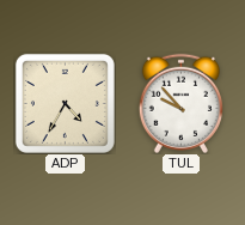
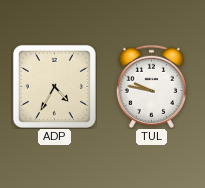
TUL: 9:53 -> 9:47 (151, 86)
